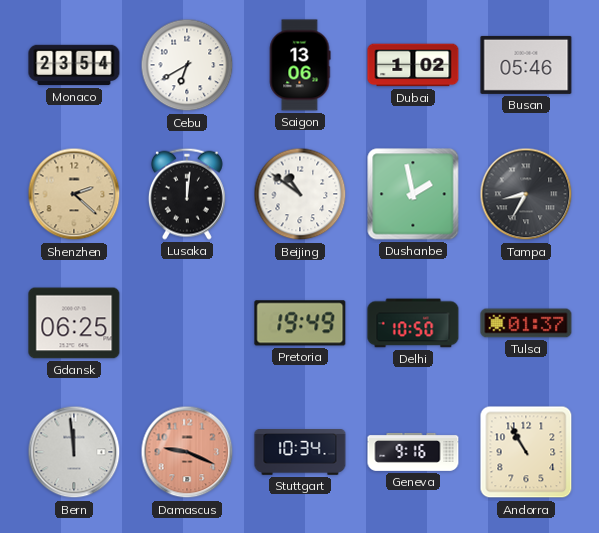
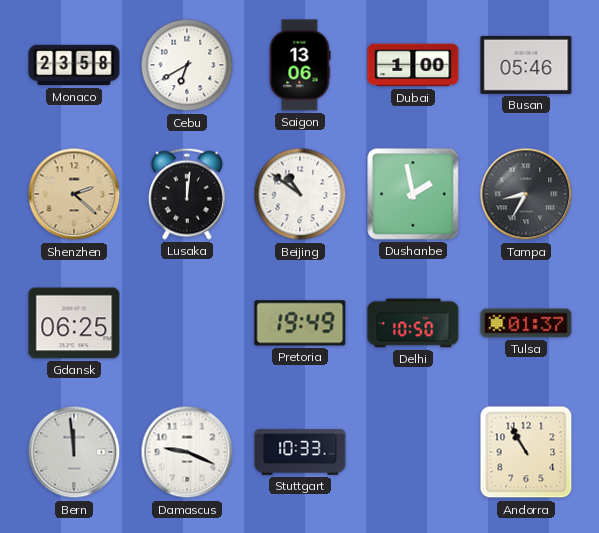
Monaco: 23:54 -> 23:58 (74, 65)
Dubai: 1:02 -> 1:00 (413, 65)
Damascus dial: salmon -> white (187, 452)
Stuttgart: 10:34 -> 10:33 (300, 452)
Geneva: 9:16 -> none (413, 452)
